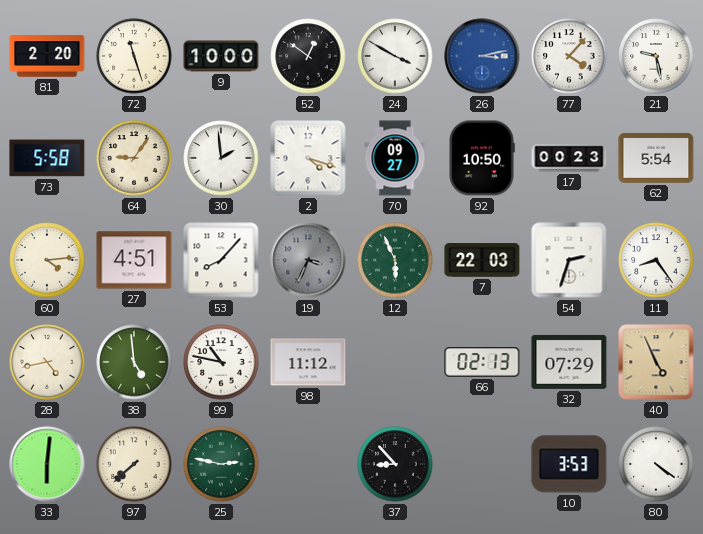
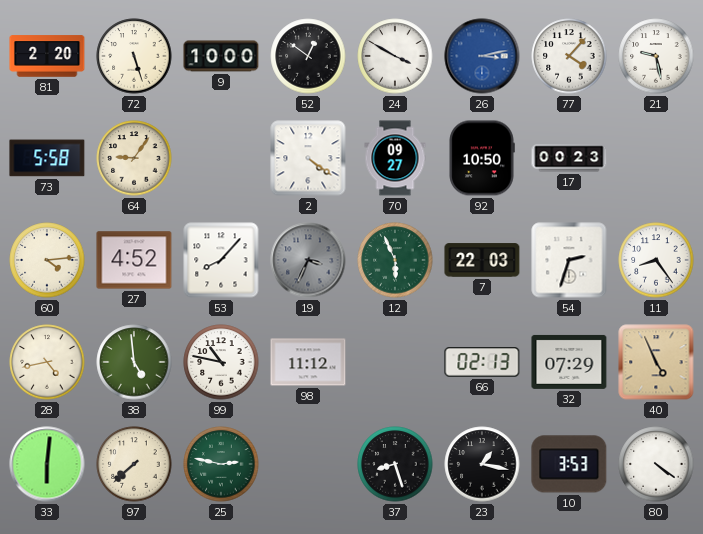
72: 11:27 -> 5:27 (134, 56)
30: 1:59 -> none (221, 158)
2: 4:18 -> 4:21 (308, 158)
62: 5:54 -> none (656, 158)
27: 4:51 -> 4:52 (134, 260)
37: 8:53 -> 8:27 (395, 464)
23: none -> 1:17 (482, 464)
